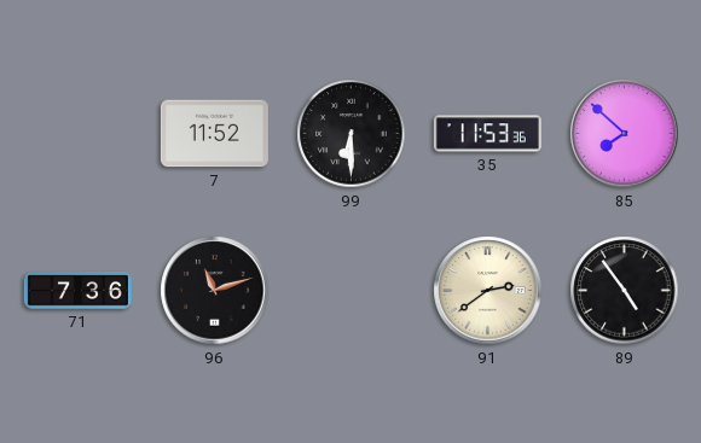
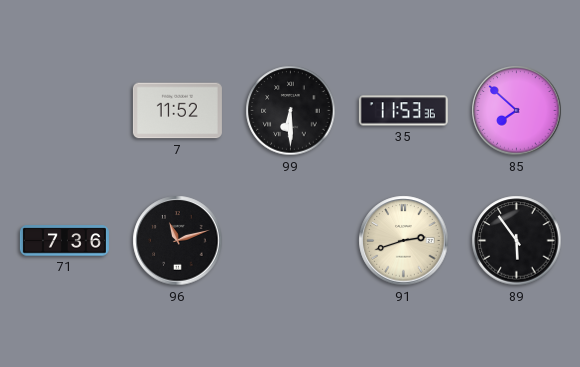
91: 2:39 -> 2:42 (404, 241)
89: 4:54 -> 5:54 (517, 241)
